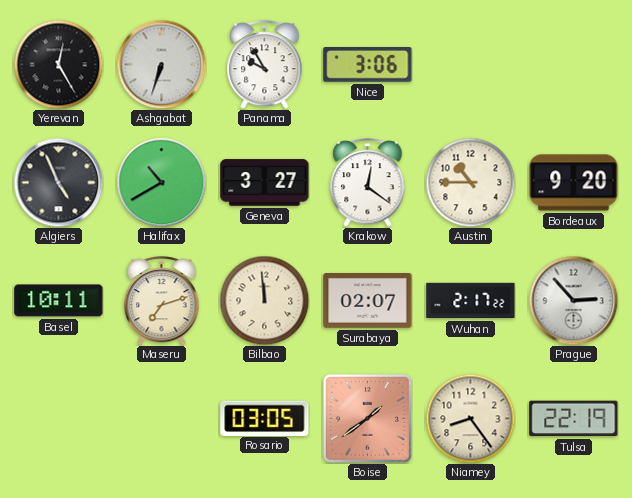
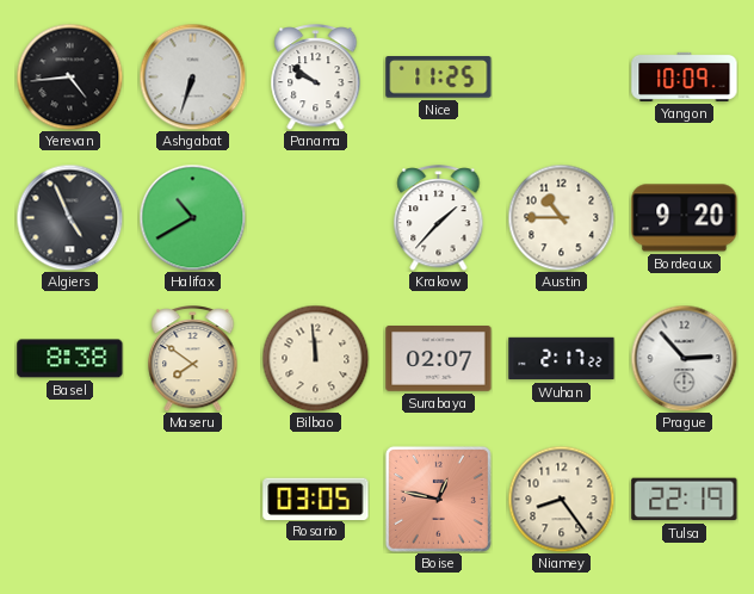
Yerevan: 12:25 -> 4:44 (69, 76)
Panama: 9:55 -> 9:51 (316, 78)
Nice: 3:06 -> 11:25 (439, 78)
Yangon: none -> 10:09 (685, 76)
Geneva: 3:27 -> none (265, 183)
Krakow: 12:21 -> 1:37 (439, 218)
Basel: 10:11 -> 8:38 (70, 359)
Maseru: 7:12 -> 7:51 (193, 359)
Boise: 1:39 -> 12:47 (438, 499)
